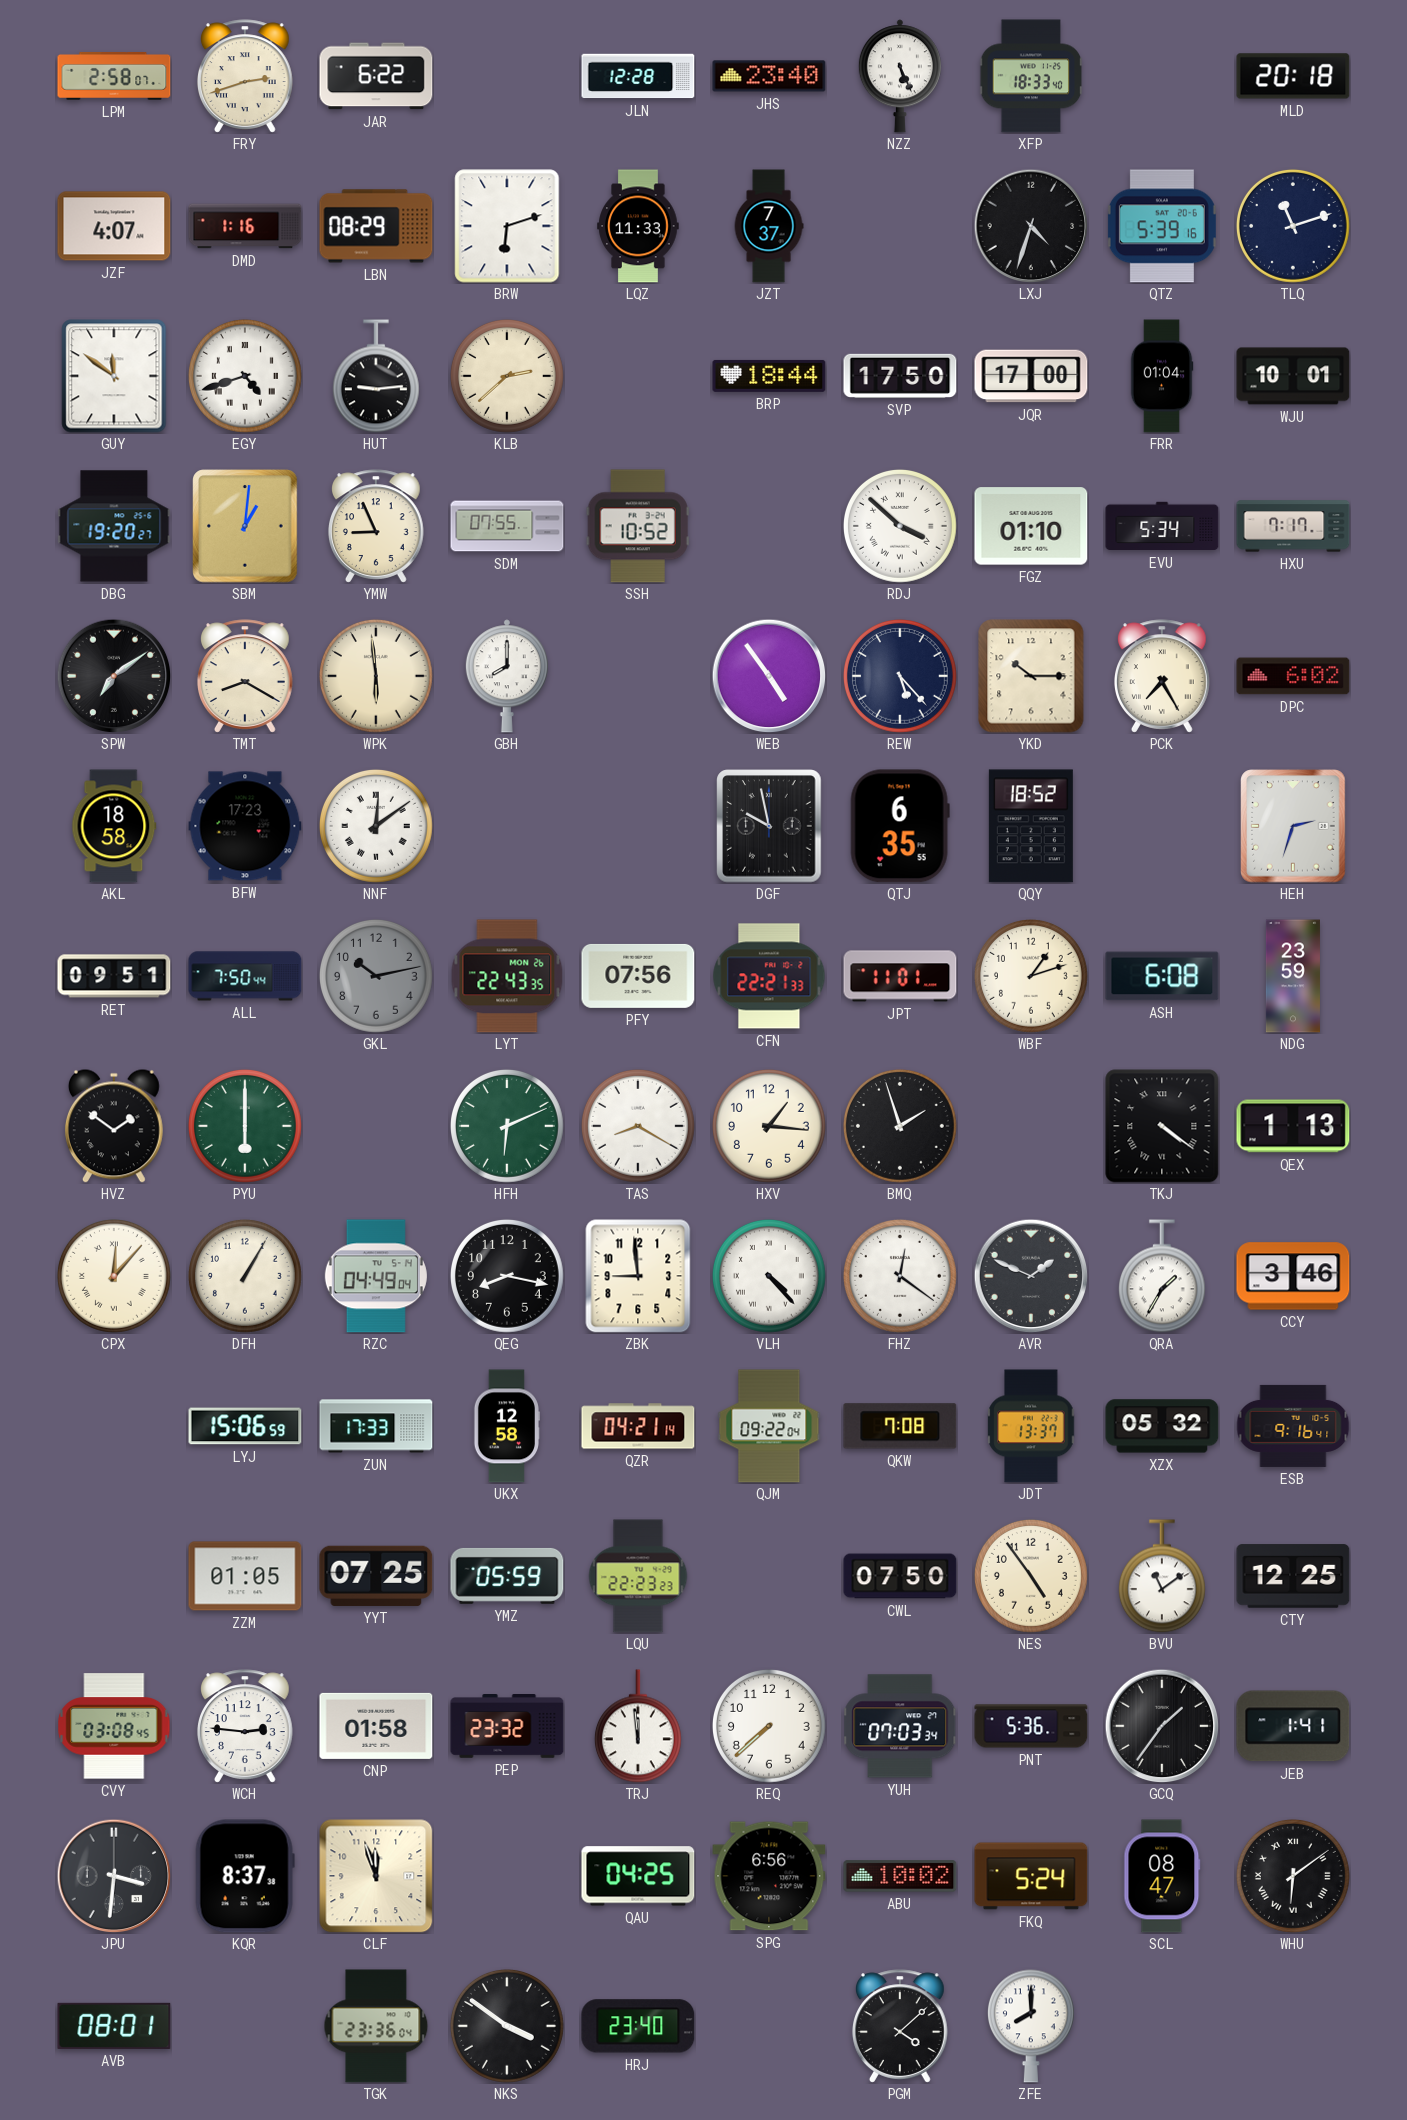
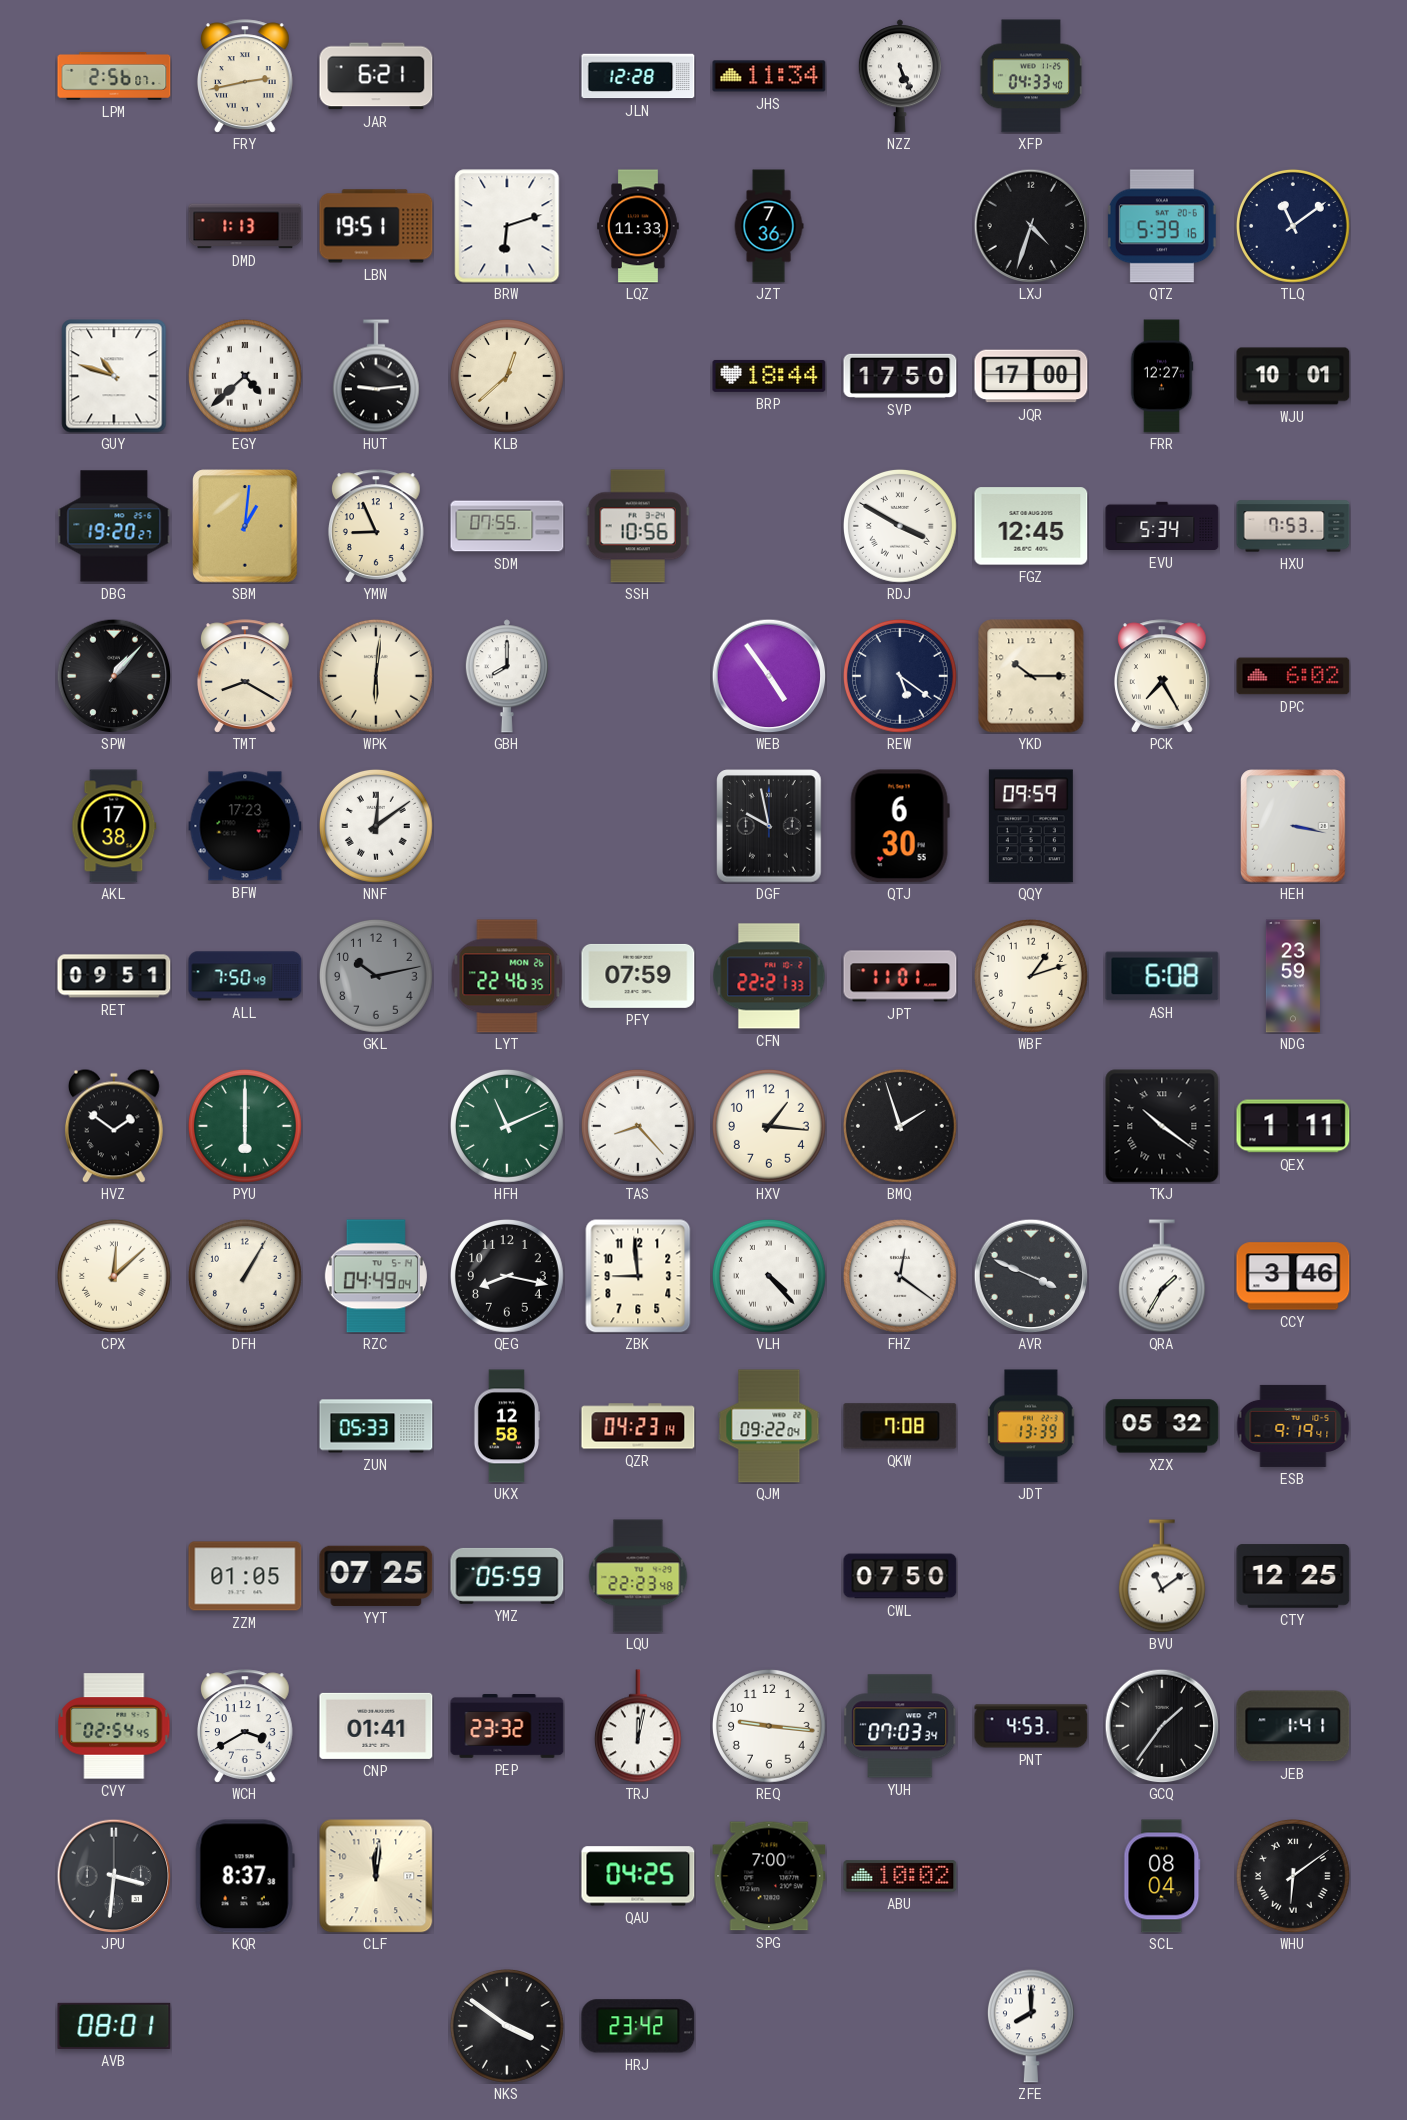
LPM: 2:58 -> 2:56 (114, 76)
FRY: 2:42 -> 2:43 (245, 76)
JAR: 6:22 -> 6:21 (376, 76)
JHS: 23:40 -> 11:34 (769, 76)
XFP: 18:33 -> 04:33 (1031, 76)
MLD: 20:18 -> none (1293, 76)
JZF: 4:07 -> none (114, 226)
DMD: 1:16 -> 1:13 (245, 226)
LBN: 08:29 -> 19:51 (376, 226)
JZT: 7:37 -> 7:36 (769, 226)
TLQ: 11:12 -> 11:09 (1293, 226)
GUY: 11:51 -> 10:48 (114, 376)
EGY: 4:42 -> 4:38 (245, 376)
KLB: 2:38 -> 12:38 (507, 376)
FRR: 01:04 -> 12:27 (1162, 376)
SSH: 10:52 -> 10:56 (638, 526)
RDJ: 3:52 -> 3:50 (900, 526)
FGZ: 01:10 -> 12:45 (1031, 526)
HXU: 7:17 -> 7:53 (1293, 526)
SPW: 7:09 -> 1:07 (114, 676)
WPK: 5:59 -> 6:01 (376, 676)
REW: 5:23 -> 5:21 (900, 676)
AKL: 18:58 -> 17:38 (114, 826)
QTJ: 6:35 -> 6:30 (900, 826)
QQY: 18:52 -> 09:59 (1031, 826)
HEH: 2:33 -> 3:17 (1293, 826)
ALL: 7:50:44 -> 7:50:49 (245, 976)
LYT: 22:43 -> 22:46 (507, 976)
PFY: 07:56 -> 07:59 (638, 976)
HFH: 6:11 -> 11:11 (507, 1126)
TAS: 8:20 -> 8:23 (638, 1126)
TKJ: 4:21 -> 10:21 (1162, 1126)
QEX: 1:13 -> 1:11 (1293, 1126)
CPX: 12:07 -> 12:08 (114, 1276)
AVR: 1:49 -> 3:49 (1031, 1276)
LYJ: 15:06 -> none (245, 1426)
ZUN: 17:33 -> 05:33 (376, 1426)
QZR: 04:21 -> 04:23 (638, 1426)
JDT: 13:37 -> 13:39 (1031, 1426)
ESB: 9:16 -> 9:19 (1293, 1426)
LQU: 22:23:23 -> 22:23:48 (638, 1576)
NES: 4:54 -> none (1031, 1576)
CVY: 03:08 -> 02:54 (114, 1726)
WCH: 2:46 -> 3:40 (245, 1726)
CNP: 01:58 -> 01:41 (376, 1726)
TRJ: 11:59 -> 12:02 (638, 1726)
REQ: 7:38 -> 9:16 (769, 1726)
PNT: 5:36 -> 4:53 (1031, 1726)
CLF: 11:57 -> 12:01 (376, 1876)
SPG: 6:56 -> 7:00 (769, 1876)
FKQ: 5:24 -> none (1031, 1876)
SCL: 08:47 -> 08:04 (1162, 1876)
TGK: 23:36 -> none (376, 2026)
HRJ: 23:40 -> 23:42 (638, 2026)
PGM: 4:08 -> none (900, 2026)
